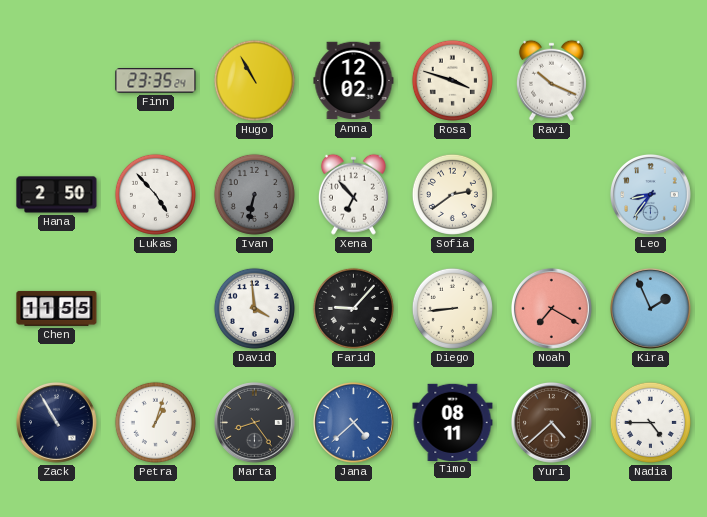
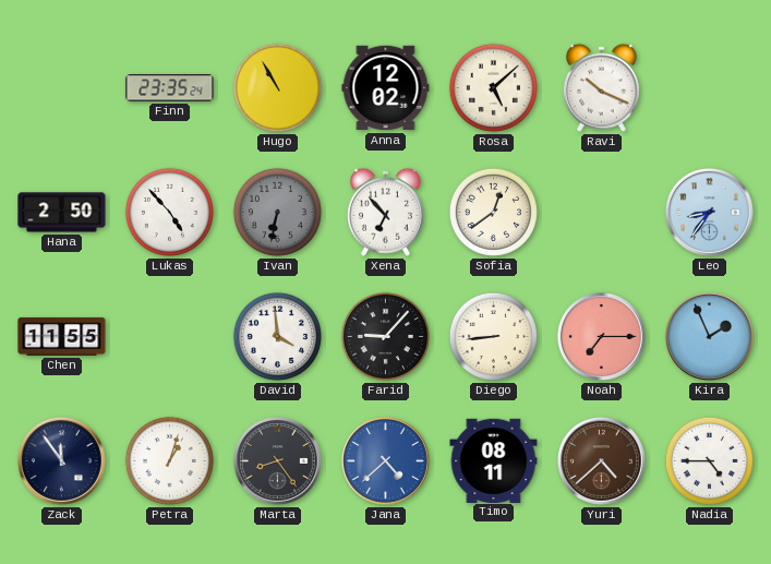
Rosa: 3:48 -> 5:08 (493, 87)
Sofia: 2:39 -> 12:39 (493, 212)
Noah: 7:20 -> 7:15 (601, 336)
Zack: 10:55 -> 11:54 (61, 460)
